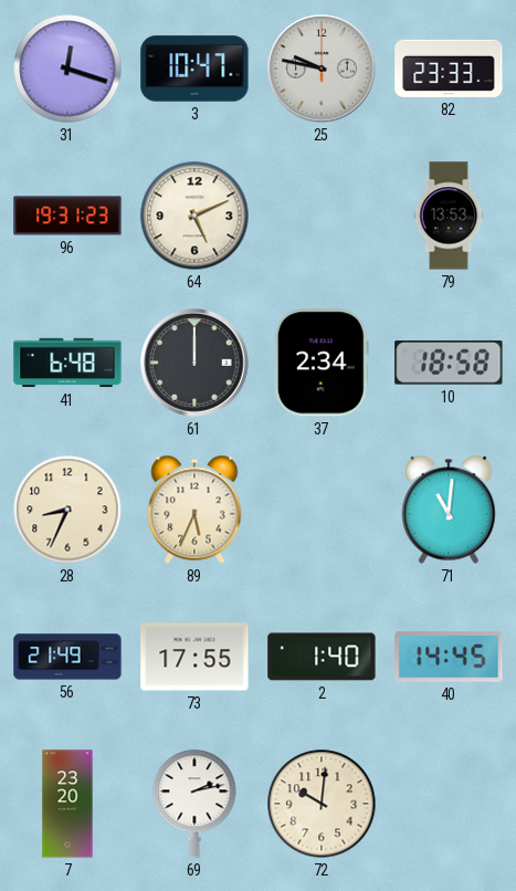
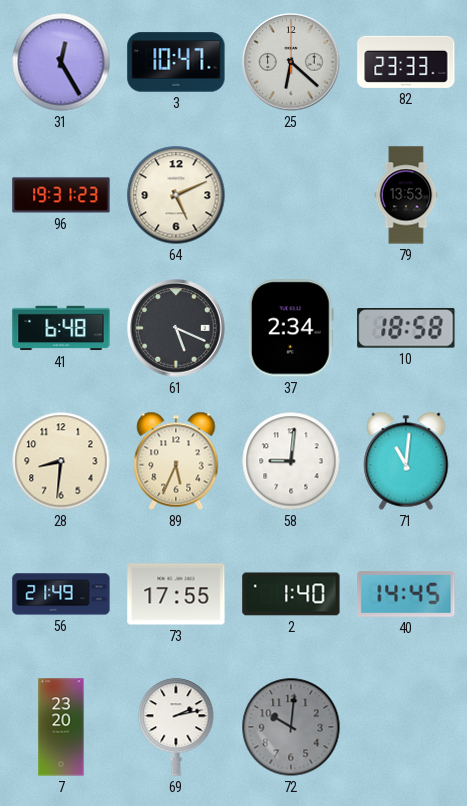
31: 12:18 -> 12:25 (61, 62)
25: 9:47 -> 6:22 (291, 62)
61: 12:00 -> 5:19 (176, 328)
28: 8:34 -> 8:31 (61, 461)
58: none -> 9:01 (291, 461)
72 dial: cream -> grey (291, 727)
